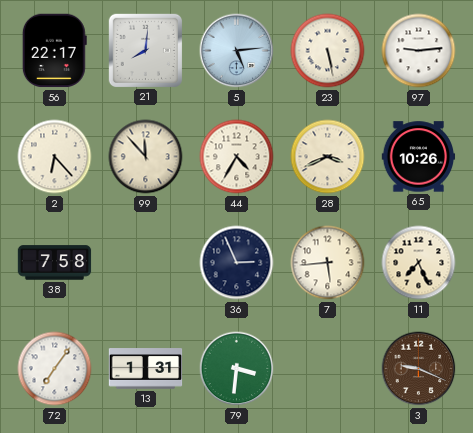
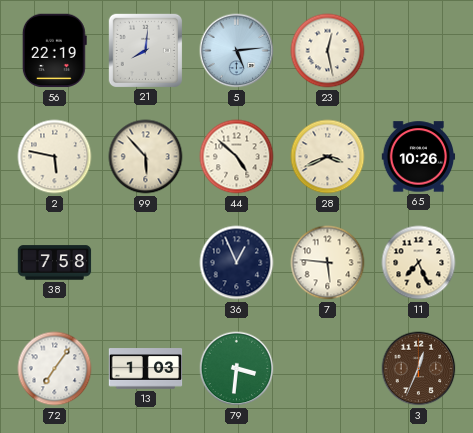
56: 22:17 -> 22:19 (54, 51)
23: 5:28 -> 12:28 (328, 51)
97: 9:14 -> none (419, 51)
2: 6:23 -> 5:47 (55, 157)
99: 11:53 -> 5:53 (146, 157)
44: 4:35 -> 4:52 (237, 157)
36: 2:56 -> 12:56 (237, 263)
7: 5:44 -> 5:46 (328, 263)
13: 1:31 -> 1:03 (146, 369)
3: 9:19 -> 12:34 (419, 369)
